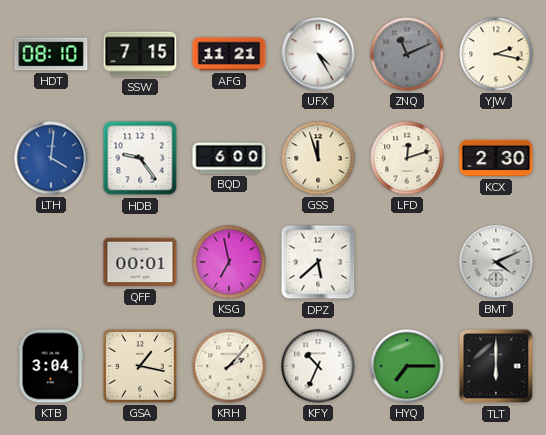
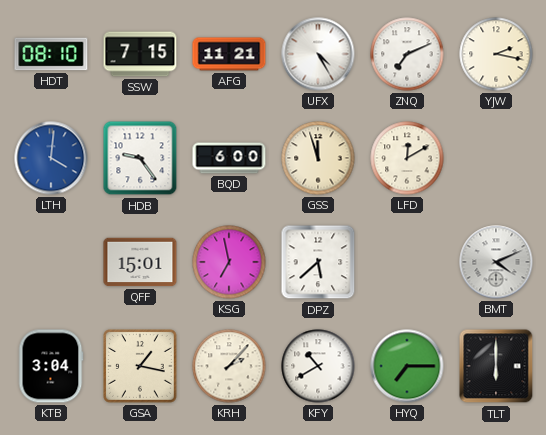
ZNQ: 11:11 -> 7:11 (407, 54)
ZNQ dial: grey -> white (407, 54)
LFD: 12:12 -> 12:10 (407, 158)
KCX: 2:30 -> none (496, 158)
QFF: 00:01 -> 15:01 (140, 262)
KFY: 10:34 -> 10:40 (318, 366)
